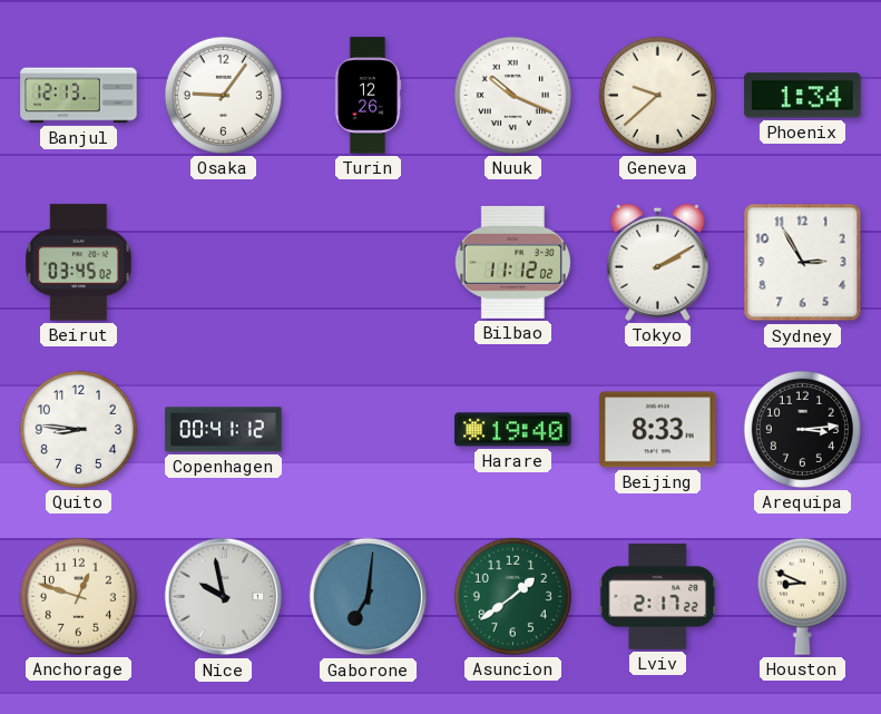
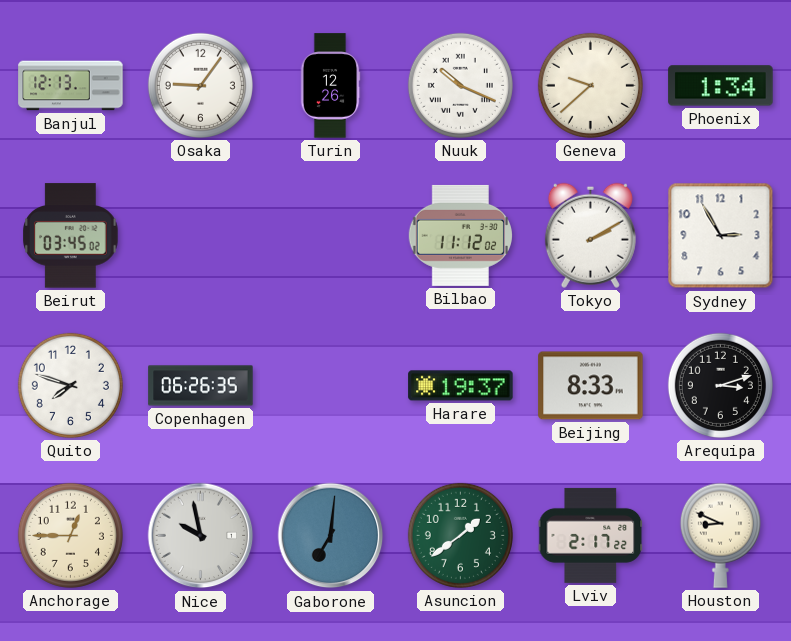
Quito: 8:46 -> 7:48 (70, 385)
Copenhagen: 00:41 -> 06:26 (201, 386)
Harare: 19:40 -> 19:37 (461, 386)
Arequipa: 3:14 -> 3:12 (720, 385)
Anchorage: 12:48 -> 12:45 (70, 535)
